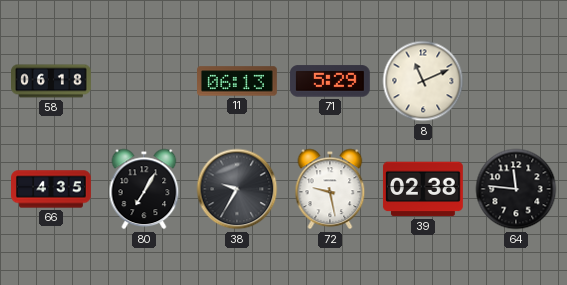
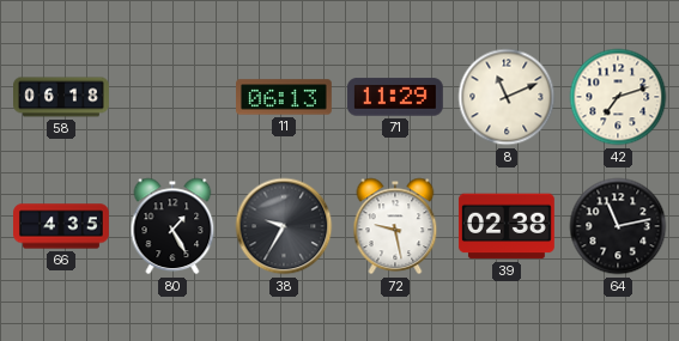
71: 5:29 -> 11:29 (395, 97)
42: none -> 7:12 (618, 97)
80: 7:05 -> 1:25 (172, 226)
64: 11:46 -> 11:13 (618, 226)
